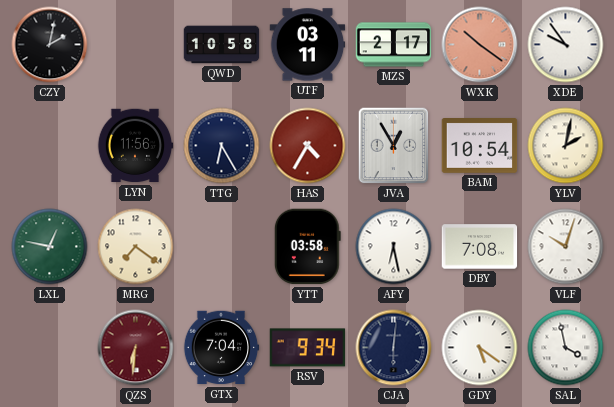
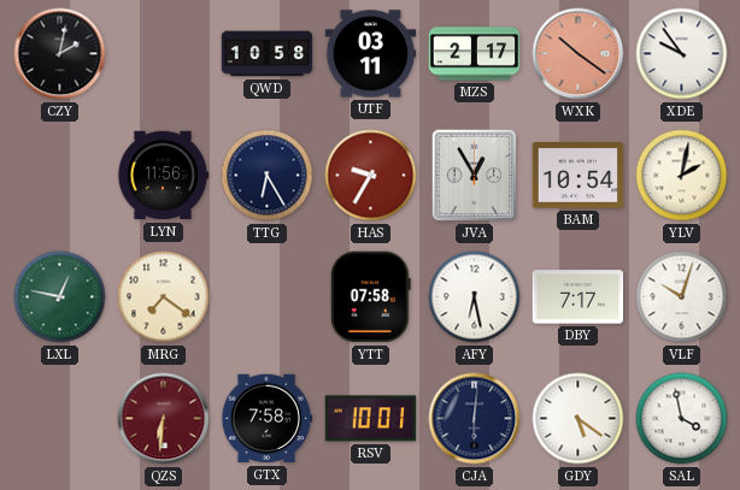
HAS: 4:35 -> 9:35 (371, 176)
YTT: 03:58 -> 07:58 (370, 297)
DBY: 7:08 -> 7:17 (579, 297)
GTX: 7:04 -> 7:58 (266, 419)
RSV: 9:34 -> 10:01 (371, 419)
